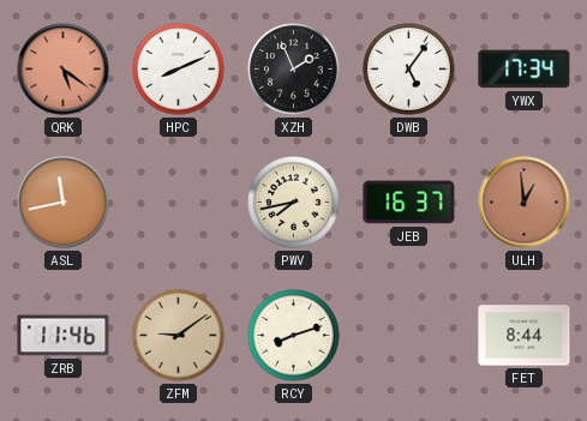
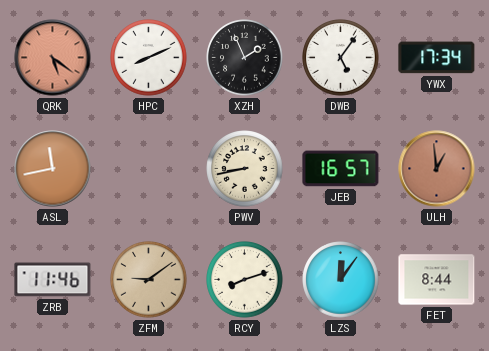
PWV: 7:43 -> 8:43 (245, 169)
JEB: 16:37 -> 16:57 (341, 169)
LZS: none -> 12:06 (341, 280)
